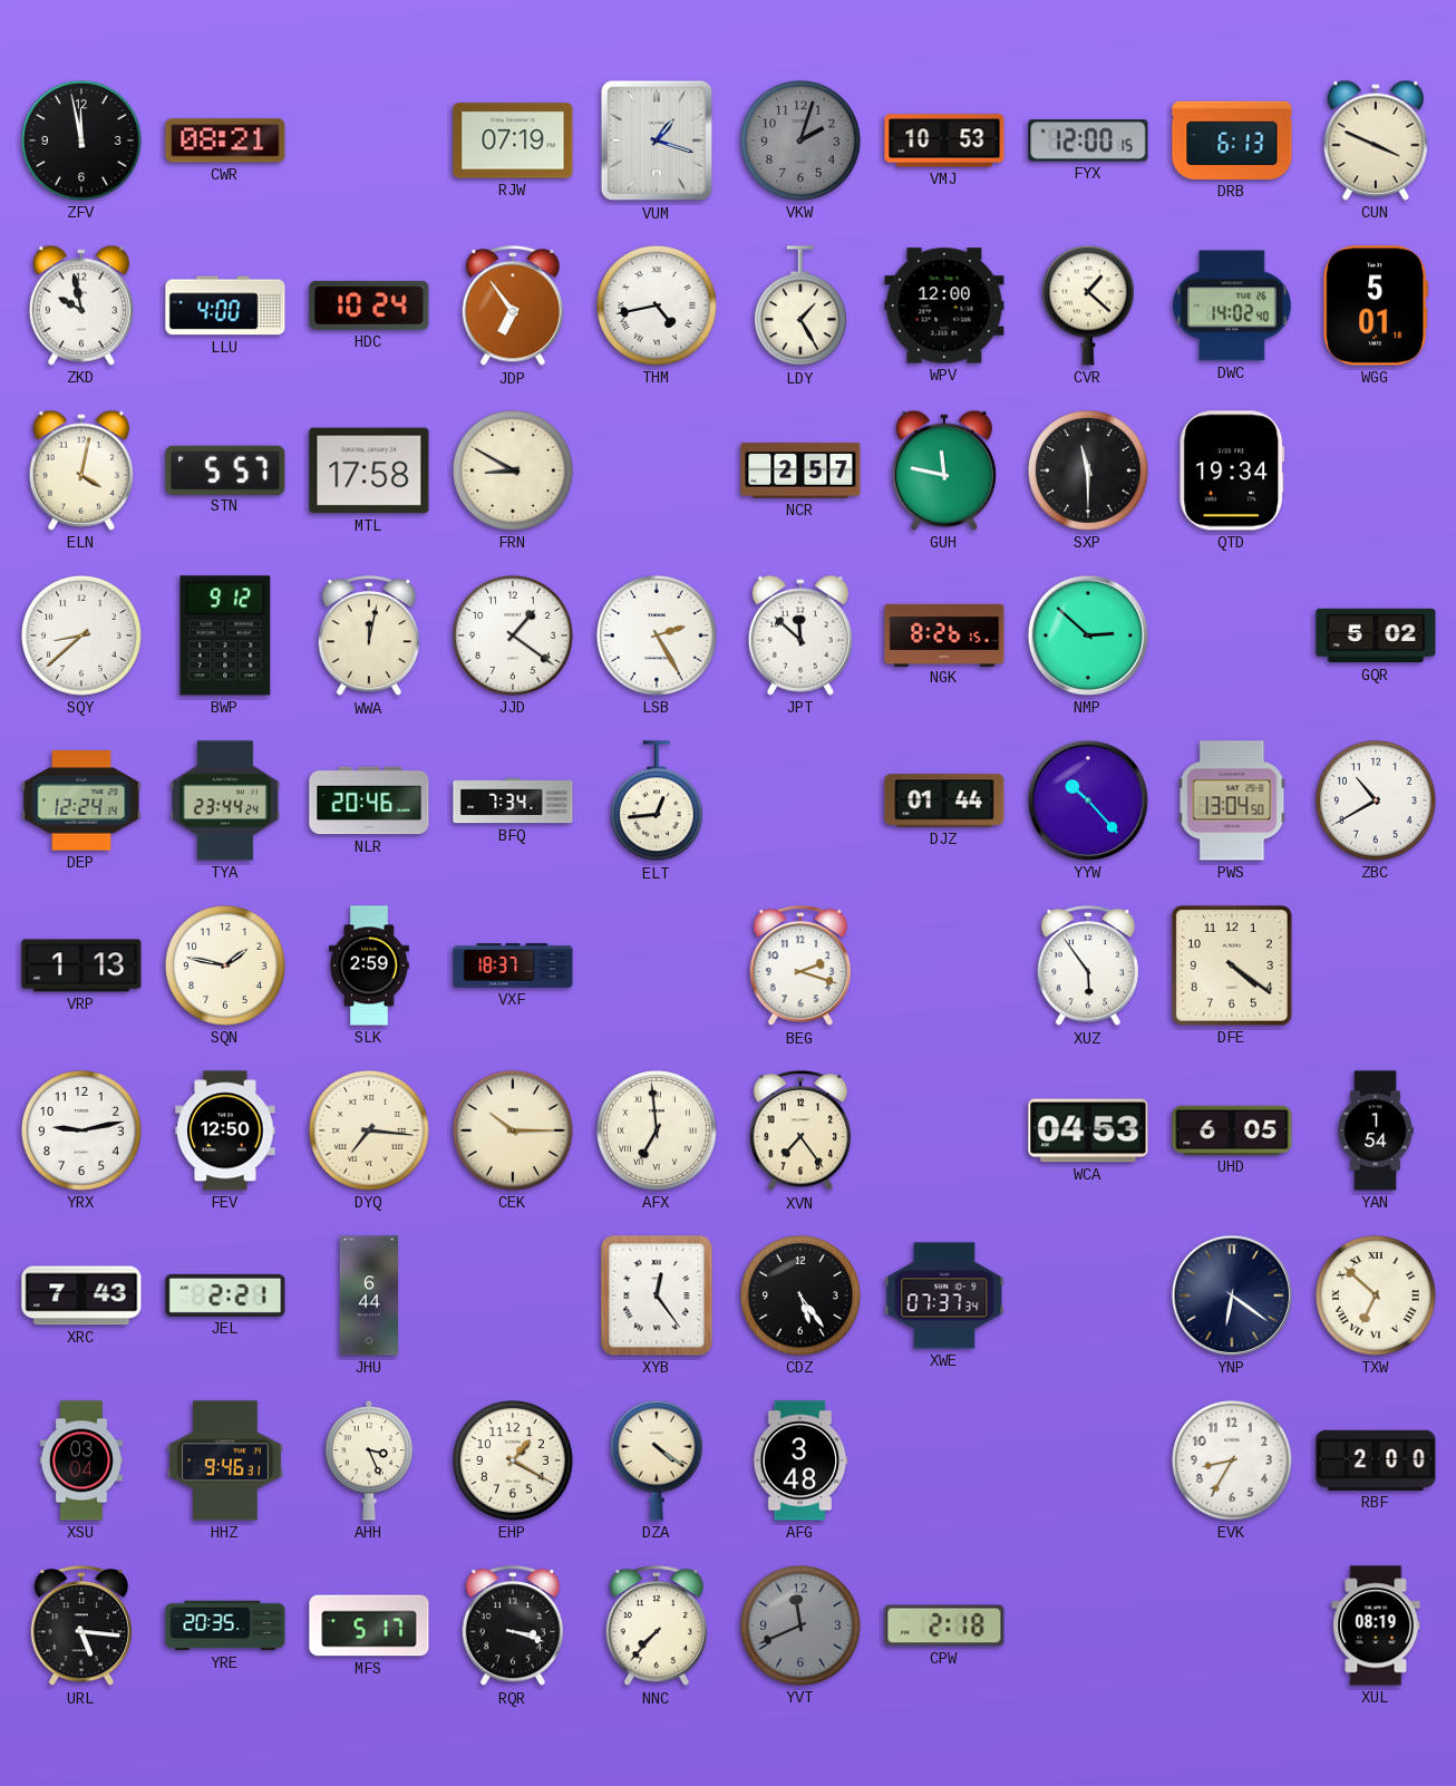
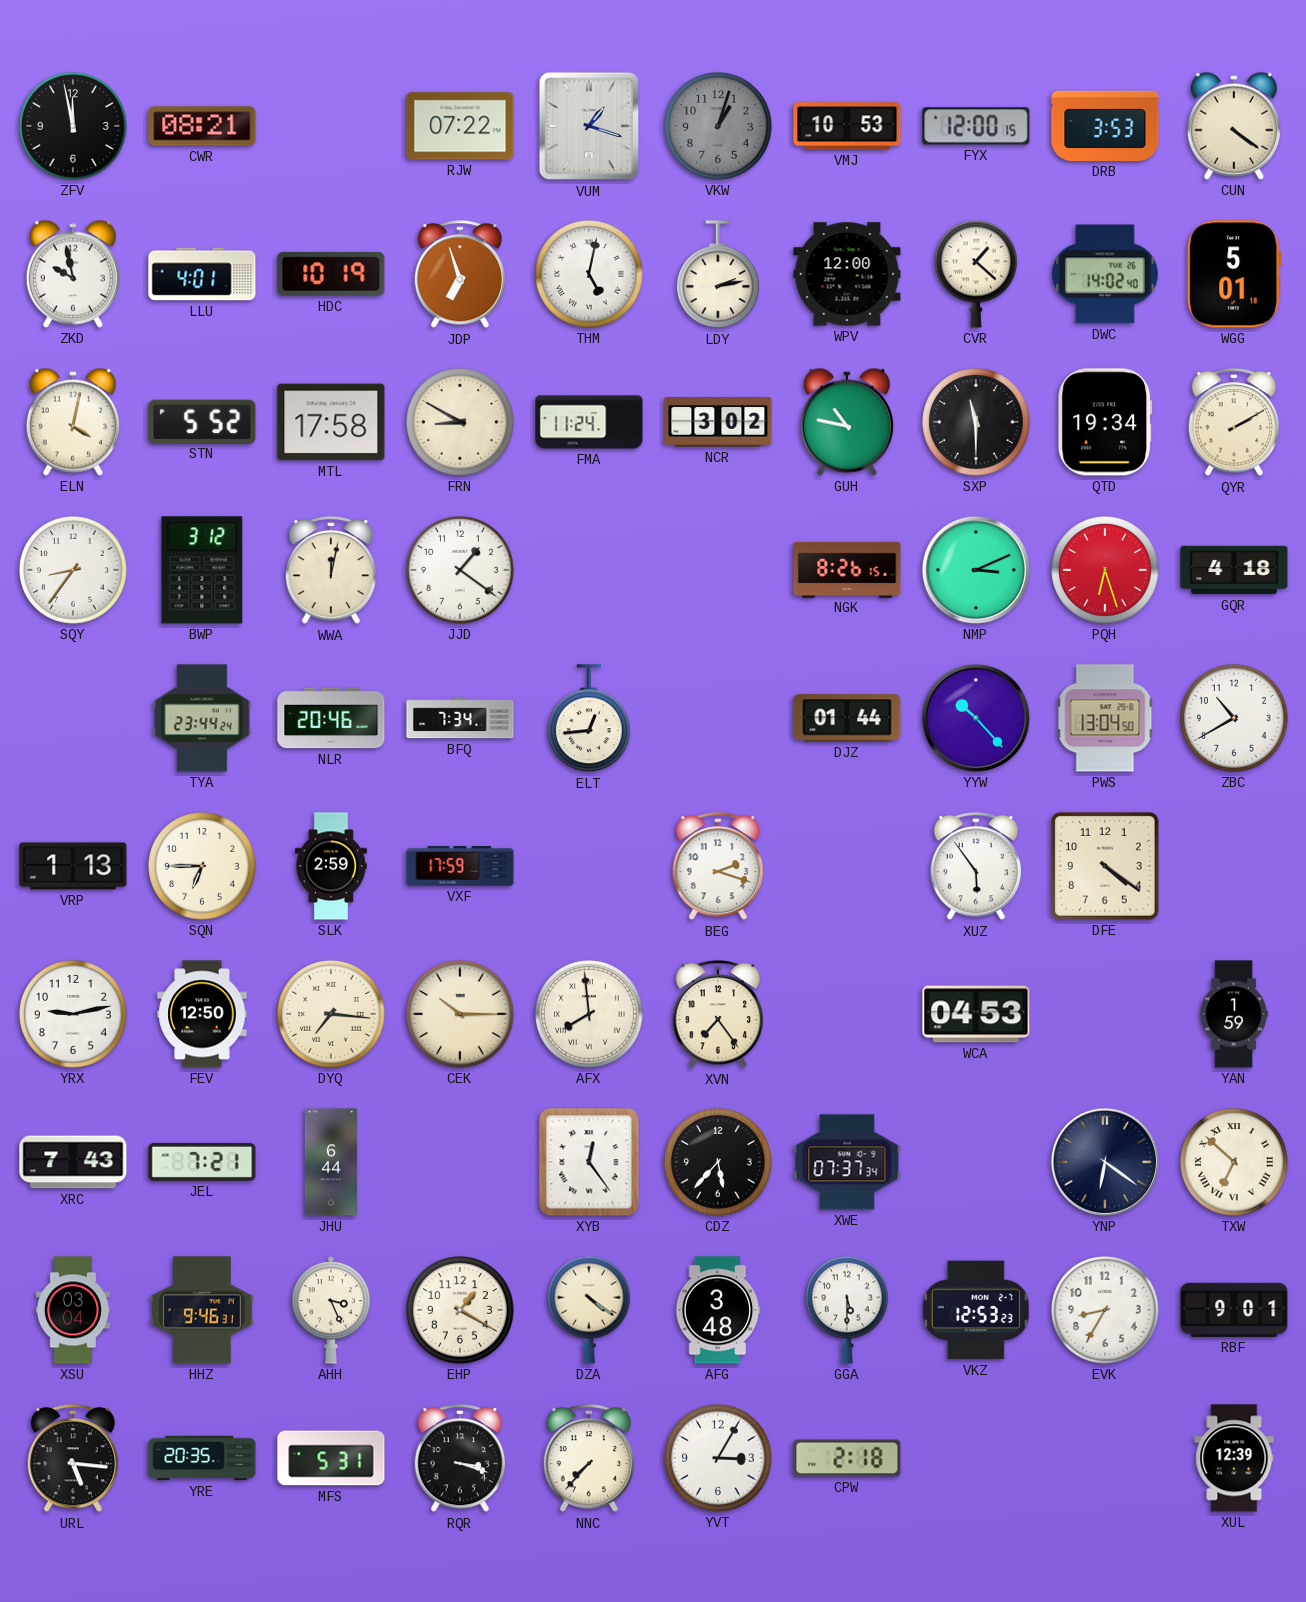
RJW: 07:19 -> 07:22 (460, 126)
VKW: 2:03 -> 1:03 (719, 127)
DRB: 6:13 -> 3:53 (1105, 126)
CUN: 3:49 -> 4:21 (1234, 126)
LLU: 4:00 -> 4:01 (202, 274)
HDC: 10:24 -> 10:19 (331, 274)
JDP: 6:54 -> 6:57 (459, 275)
THM: 4:43 -> 5:02 (590, 275)
LDY: 1:25 -> 2:13 (718, 275)
STN: 5:57 -> 5:52 (202, 421)
FMA: none -> 11:24 (589, 422)
NCR: 2:57 -> 3:02 (718, 422)
GUH: 11:47 -> 10:47 (847, 422)
QYR: none -> 2:10 (1233, 423)
SQY: 8:38 -> 8:36 (74, 571)
BWP: 9:12 -> 3:12 (202, 570)
LSB: 2:25 -> none (658, 637)
JPT: 11:52 -> none (800, 635)
NMP: 2:52 -> 3:11 (976, 570)
PQH: none -> 6:27 (1106, 571)
GQR: 5:02 -> 4:18 (1234, 570)
DEP: 12:24 -> none (81, 800)
SQN: 1:47 -> 6:45 (203, 867)
VXF: 18:37 -> 17:59 (460, 866)
AFX: 6:59 -> 7:59 (590, 1015)
UHD: 6:05 -> none (1232, 1130)
YAN: 1:54 -> 1:59 (1234, 1014)
JEL: 2:21 -> 7:21 (202, 1162)
CDZ: 5:24 -> 5:37 (719, 1163)
GGA: none -> 5:30 (847, 1310)
VKZ: none -> 12:53 (976, 1310)
RBF: 2:00 -> 9:01 (1234, 1310)
MFS: 5:17 -> 5:31 (331, 1458)
YVT: 11:41 -> 3:05 (719, 1459)
YVT dial: grey -> white (719, 1459)
XUL: 08:19 -> 12:39 (1234, 1458)
